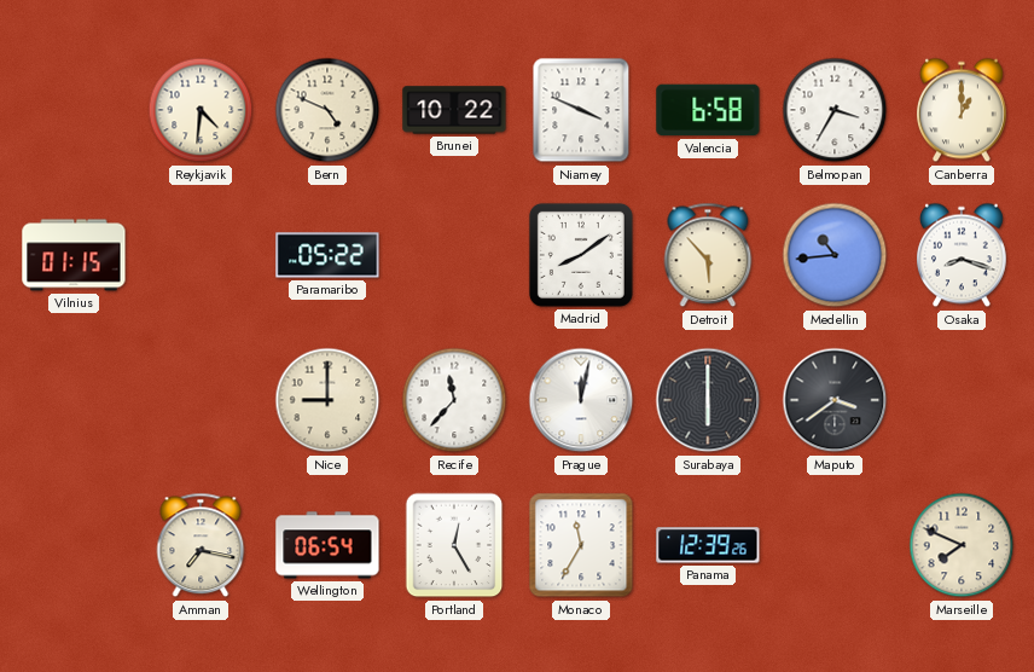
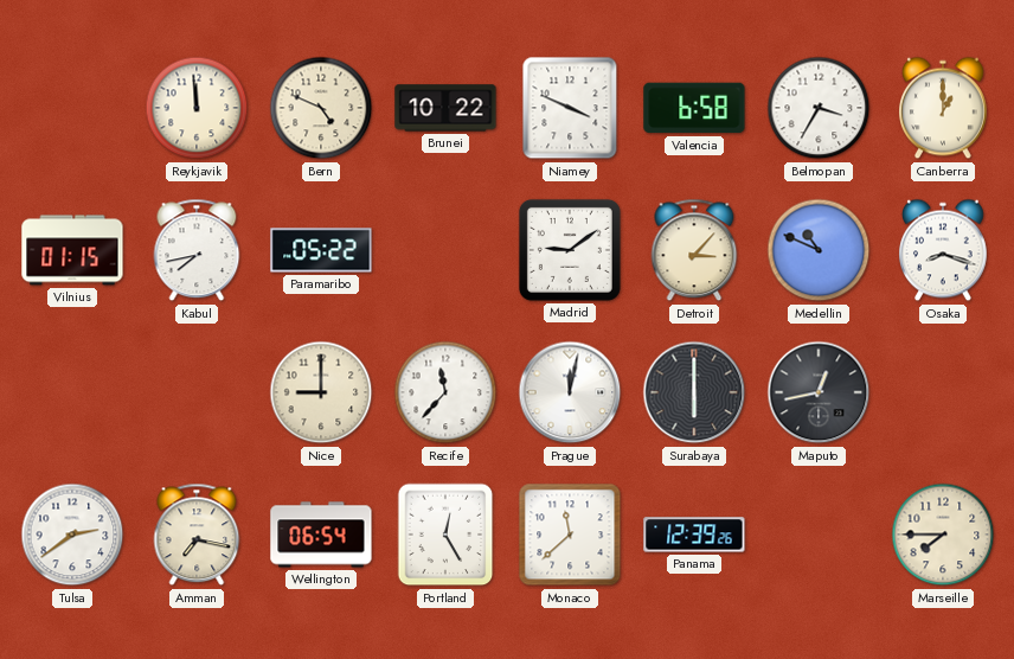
Reykjavik: 4:31 -> 11:59 (197, 108)
Kabul: none -> 7:43 (197, 250)
Madrid: 8:09 -> 9:09 (570, 250)
Detroit: 5:53 -> 3:07 (694, 250)
Medellin: 10:44 -> 10:49 (819, 250)
Maputo: 3:39 -> 12:43 (819, 392)
Tulsa: none -> 2:39 (72, 535)
Monaco: 11:35 -> 11:38 (570, 535)
Marseille: 7:49 -> 7:45 (943, 535)
